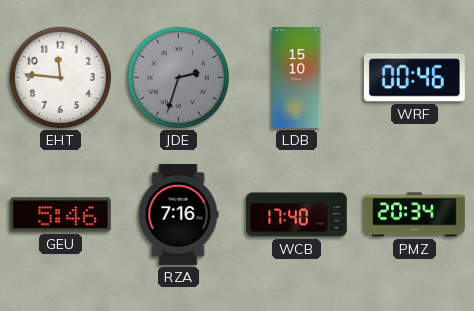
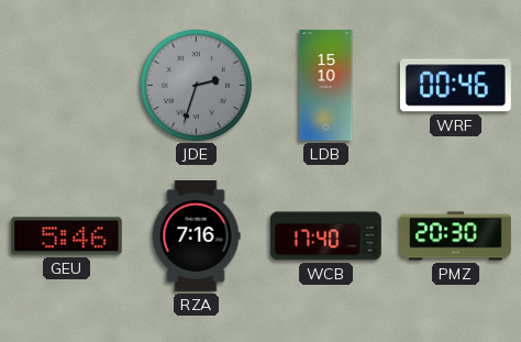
EHT: 11:46 -> none (60, 77)
PMZ: 20:34 -> 20:30 (455, 236)
